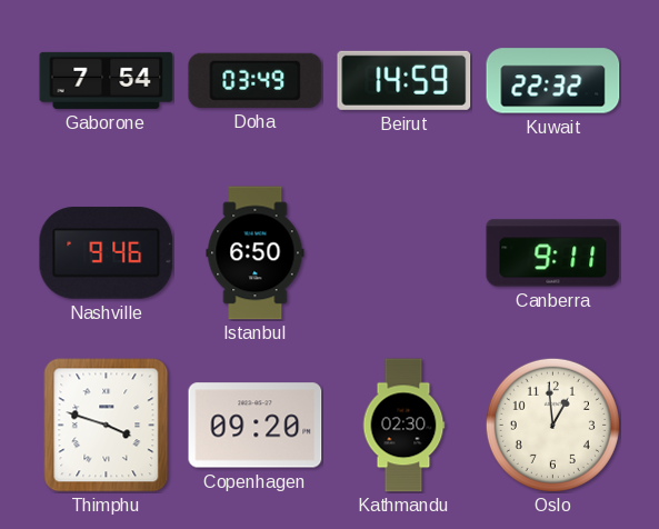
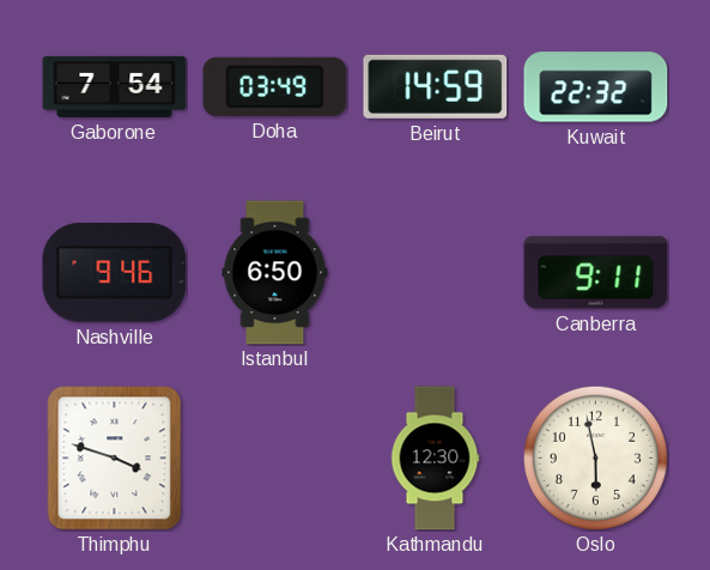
Copenhagen: 09:20 -> none (256, 426)
Kathmandu: 02:30 -> 12:30 (435, 459)
Oslo: 12:59 -> 5:58 (595, 457)
